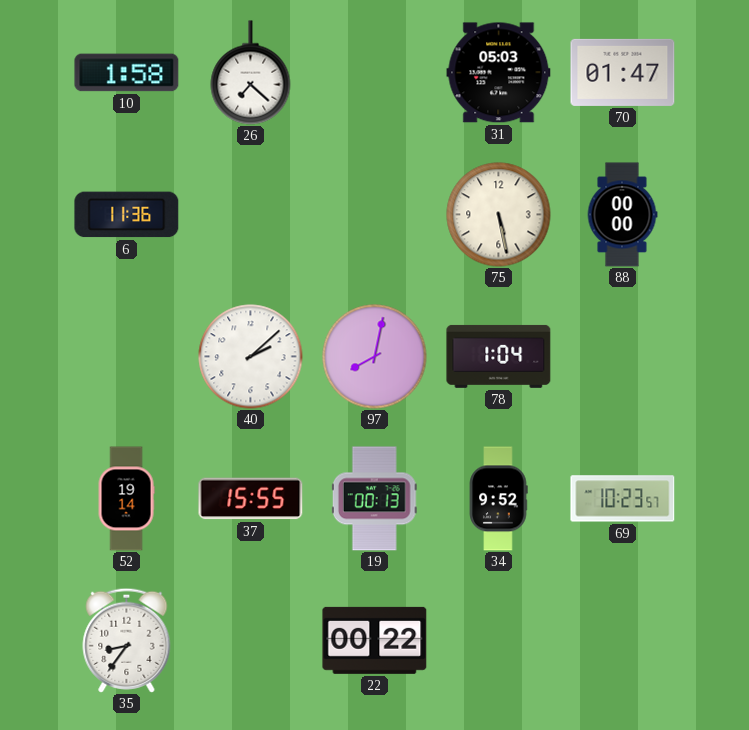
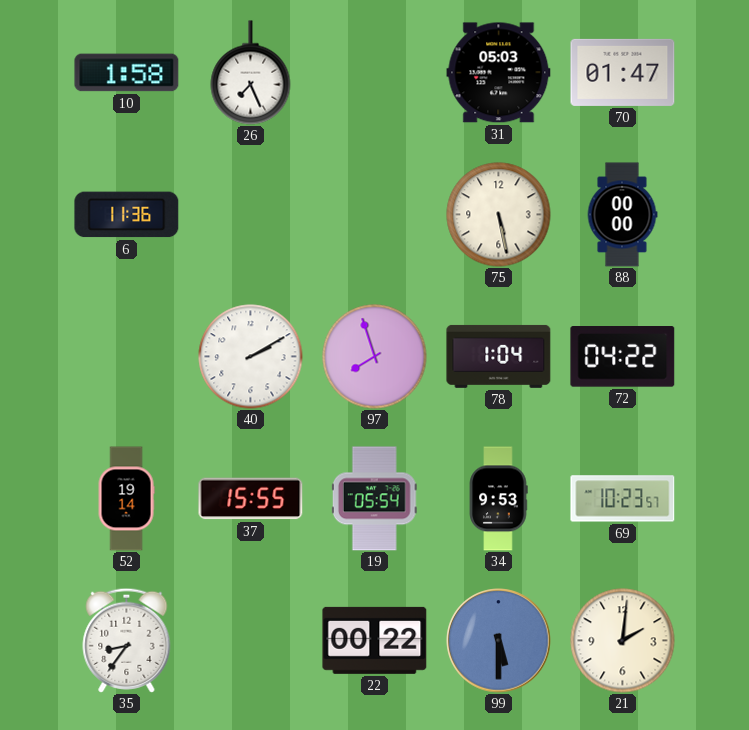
26: 7:22 -> 7:26 (251, 73)
40: 2:08 -> 2:10 (251, 357)
97: 8:02 -> 7:57 (375, 357)
72: none -> 04:22 (623, 357)
19: 00:13 -> 05:54 (374, 499)
34: 9:52 -> 9:53 (498, 499)
99: none -> 5:30 (499, 641)
21: none -> 2:01 (623, 641)
